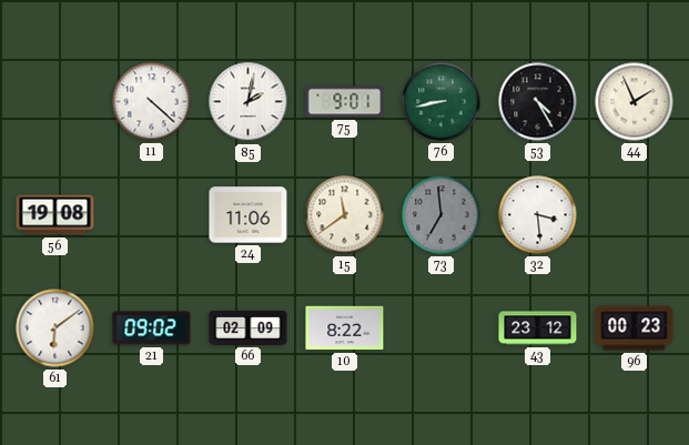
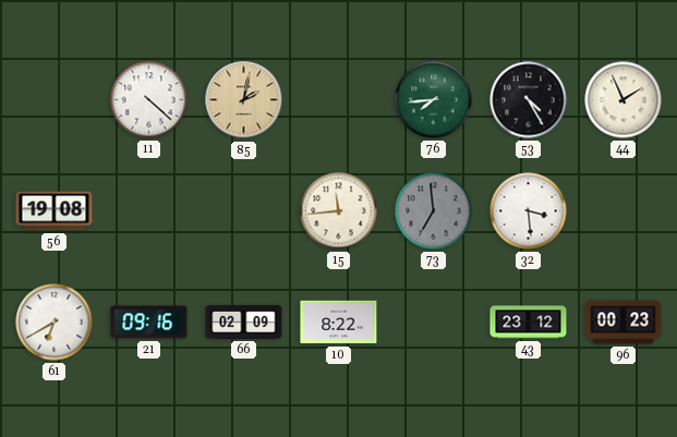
85 dial: white -> champagne (244, 100)
75: 9:01 -> none (345, 102)
76: 8:43 -> 7:44 (434, 100)
24: 11:06 -> none (249, 215)
15: 11:39 -> 11:44 (339, 211)
61: 6:09 -> 6:40 (55, 323)
21: 09:02 -> 09:16 (149, 323)
